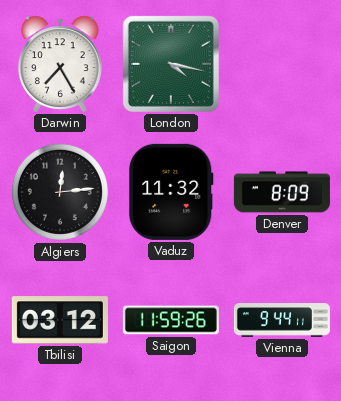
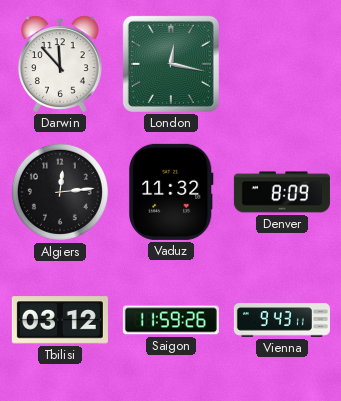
Darwin: 7:25 -> 11:53 (60, 64)
London: 4:17 -> 12:17 (171, 64)
Vienna: 9:44 -> 9:43 (282, 320)
